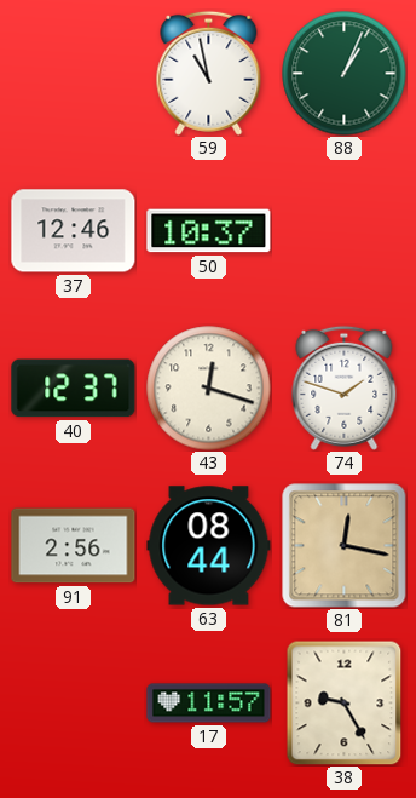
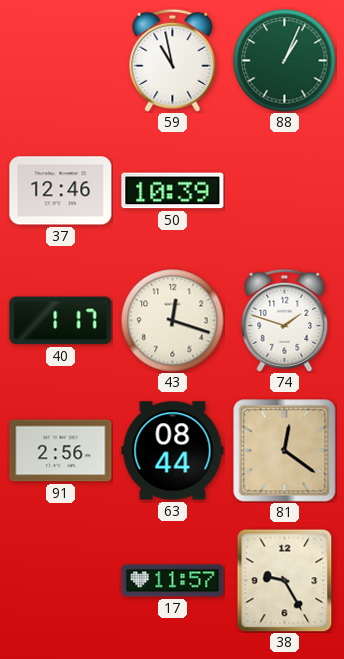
50: 10:37 -> 10:39 (173, 191)
40: 12:37 -> 1:17 (61, 321)
81: 12:17 -> 12:21 (285, 451)
